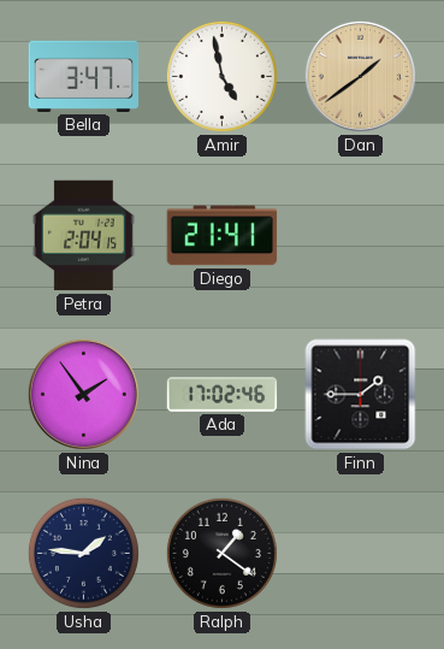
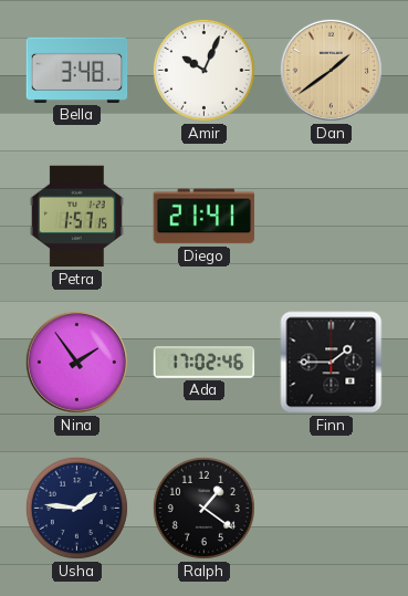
Bella: 3:47 -> 3:48 (77, 70)
Amir: 4:58 -> 10:04 (203, 70)
Petra: 2:04 -> 1:57 (76, 217)
